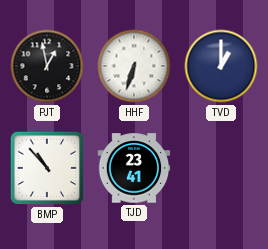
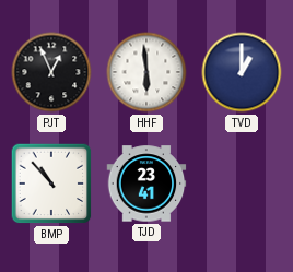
PJT: 12:58 -> 12:56 (51, 72)
HHF: 6:33 -> 5:59 (146, 72)
